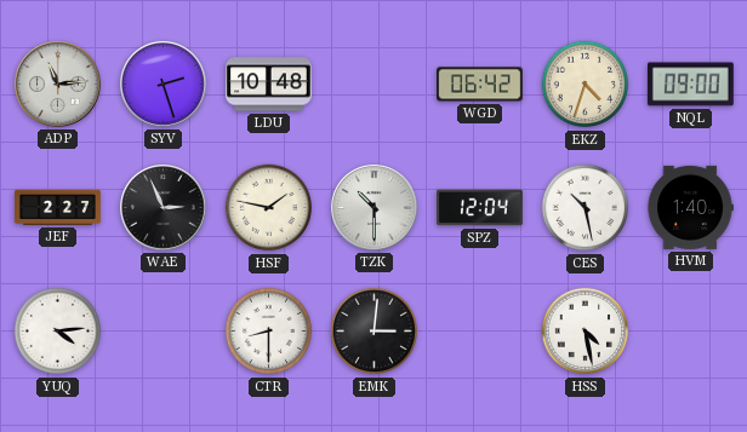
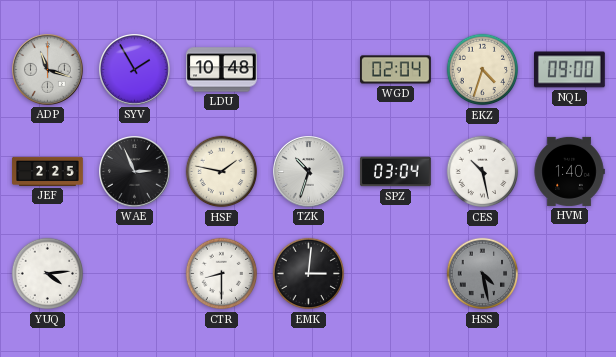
ADP: 11:14 -> 11:18 (48, 70)
SYV: 2:27 -> 1:55 (135, 70)
WGD: 06:42 -> 02:04 (396, 70)
JEF: 2:27 -> 2:25 (48, 171)
TZK: 10:30 -> 10:33 (309, 172)
SPZ: 12:04 -> 03:04 (396, 172)
HSS dial: white -> grey (483, 274)
